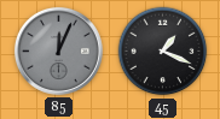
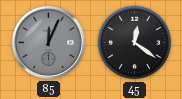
45: 1:19 -> 12:21 (135, 43)
